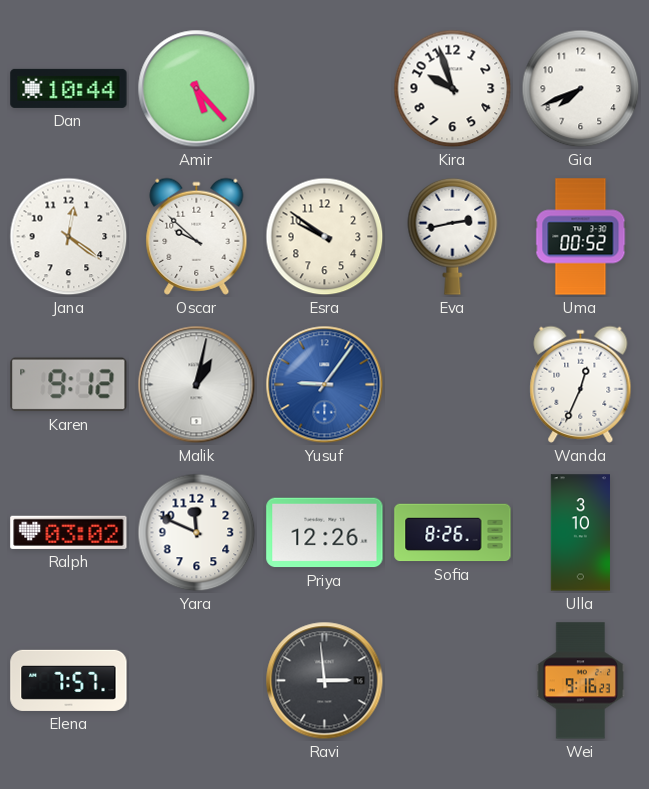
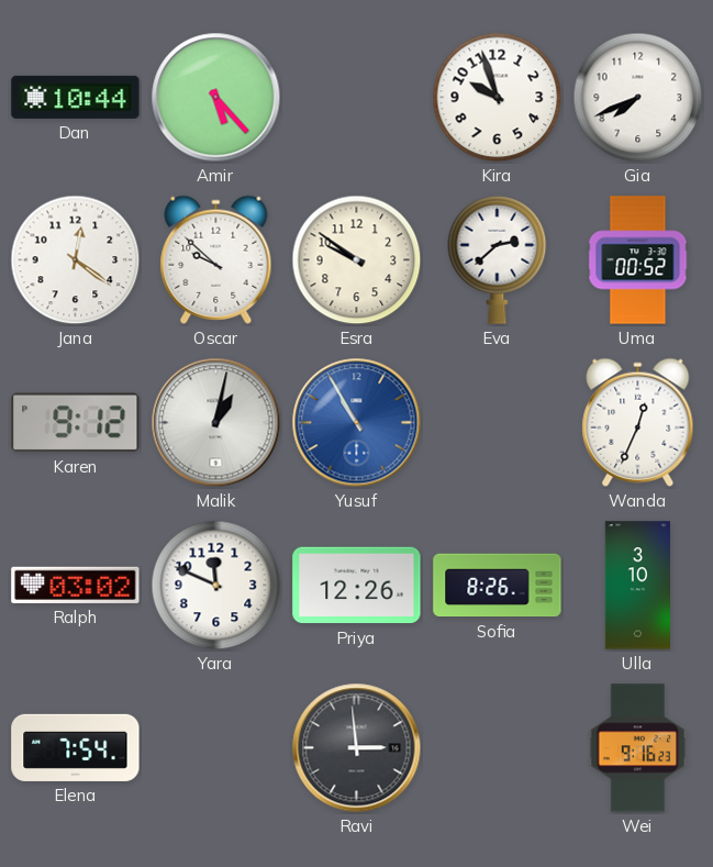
Eva: 2:43 -> 2:38 (498, 259)
Yusuf: 9:06 -> 10:55 (357, 423)
Elena: 7:57 -> 7:54 (76, 747)
